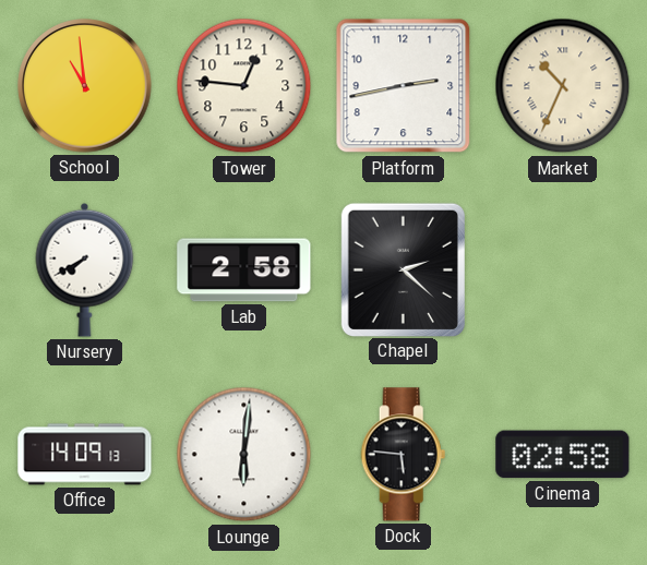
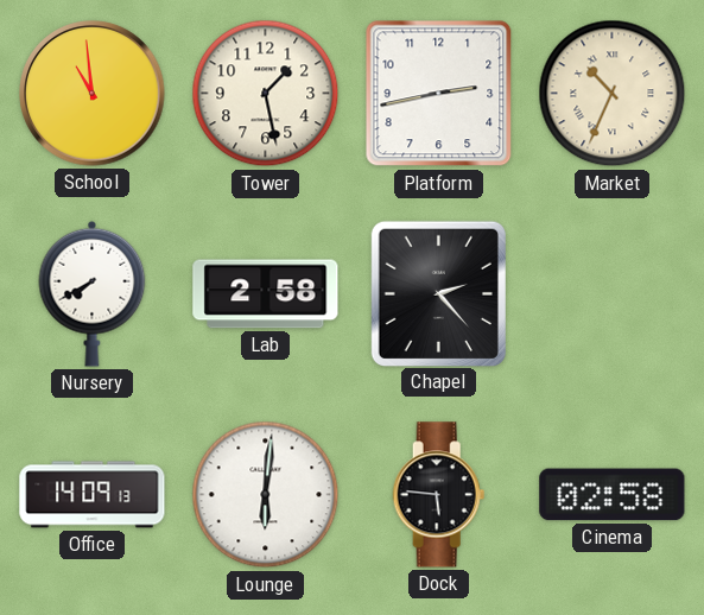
Tower: 12:46 -> 1:28 (266, 94)
Chapel: 2:22 -> 2:23 (438, 293)
